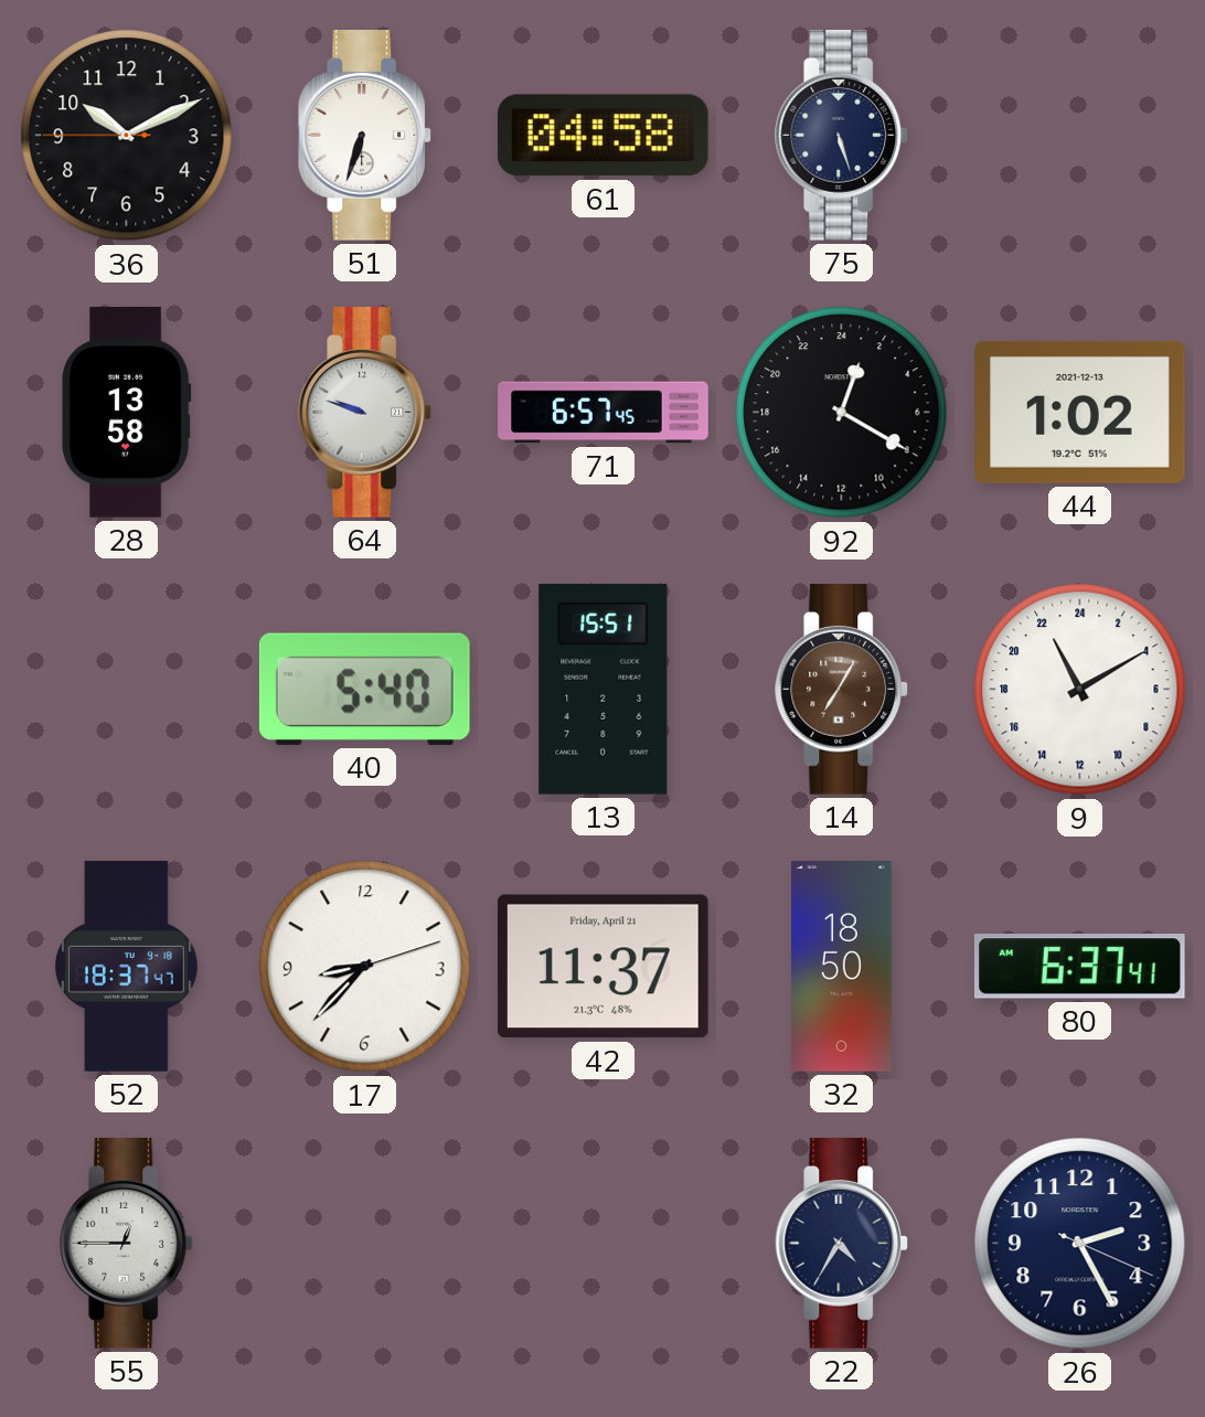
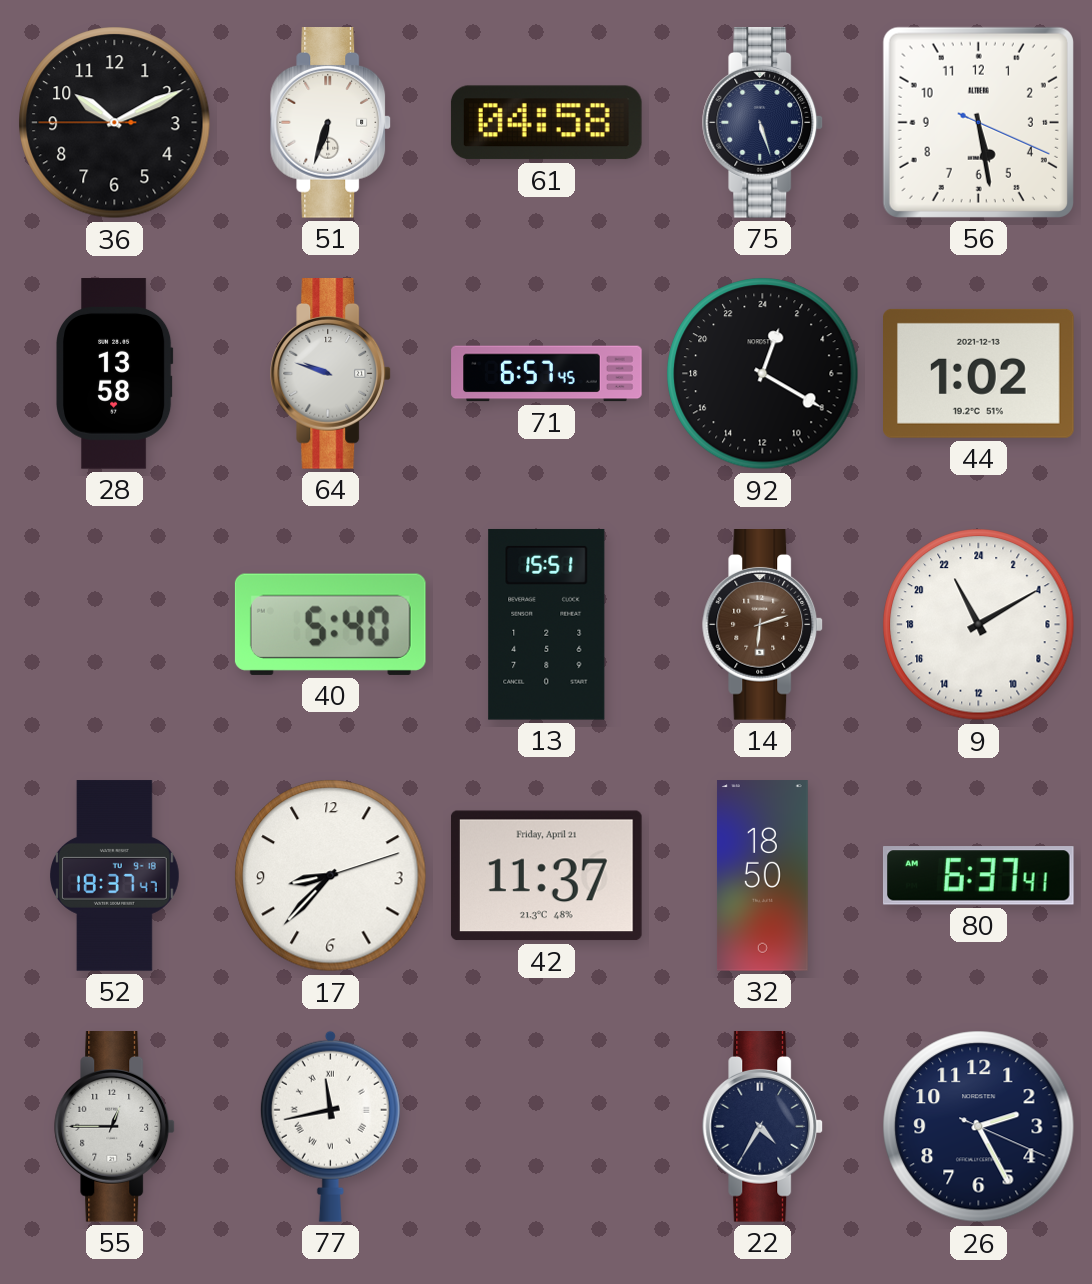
56: none -> 5:28 (978, 122)
14: 7:05 -> 6:12 (763, 625)
77: none -> 11:43 (330, 1126)
